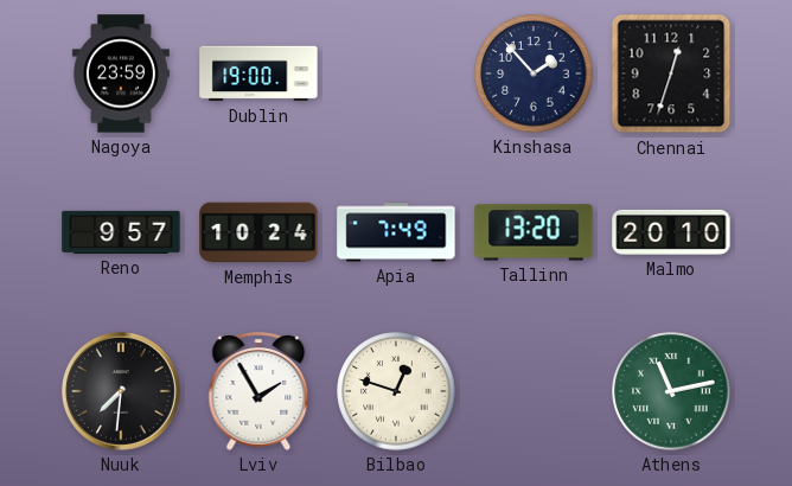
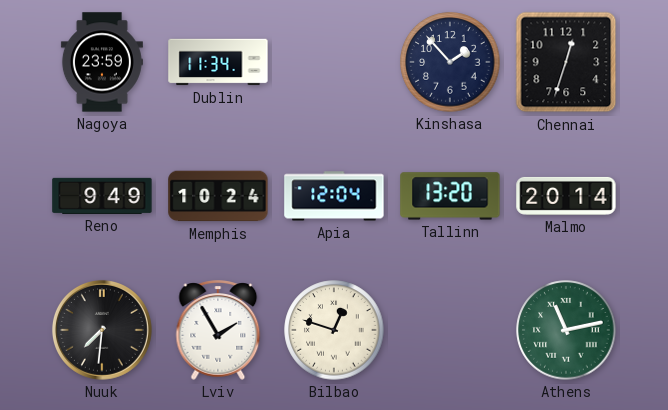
Dublin: 19:00 -> 11:34 (218, 62)
Reno: 9:57 -> 9:49 (102, 196)
Apia: 7:49 -> 12:04 (334, 196)
Malmo: 20:10 -> 20:14 (566, 196)
